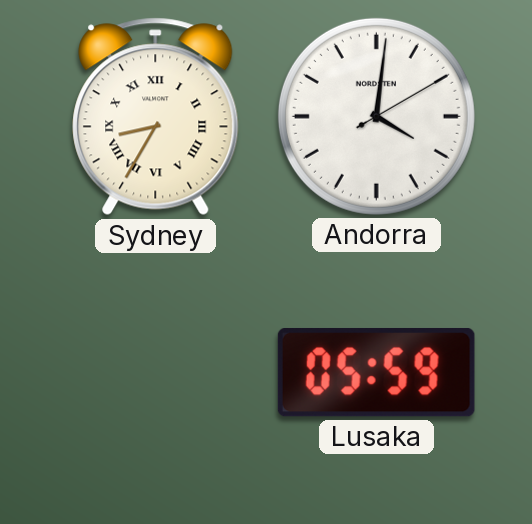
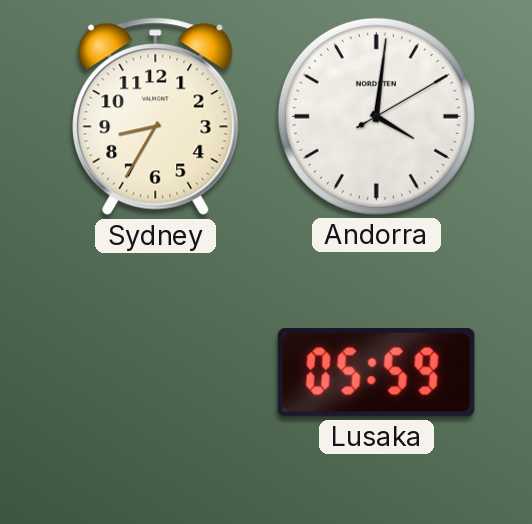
Sydney numerals: Roman -> Arabic (156, 117)
